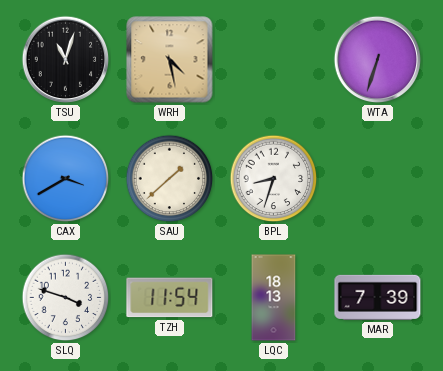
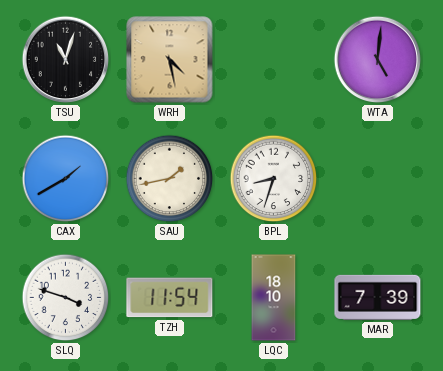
WTA: 6:33 -> 5:01 (378, 60)
CAX: 3:40 -> 1:40 (66, 179)
SAU: 1:38 -> 1:43 (170, 179)
LQC: 18:13 -> 18:10 (274, 298)
